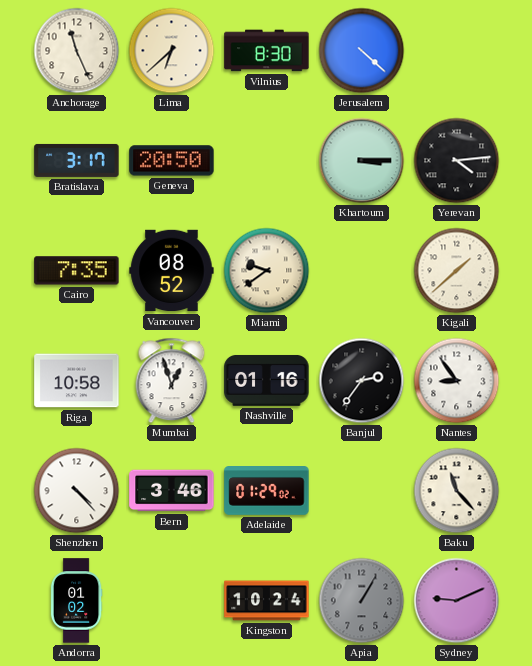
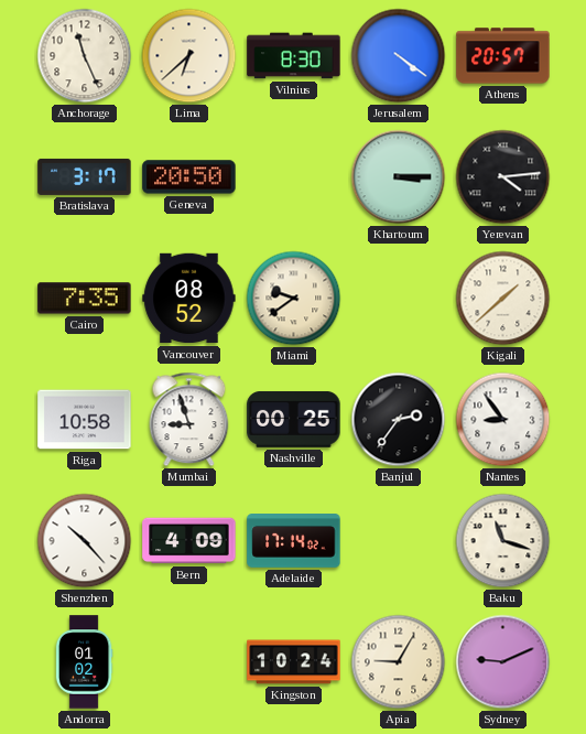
Jerusalem: 4:22 -> 4:21 (399, 56)
Athens: none -> 20:57 (503, 56)
Mumbai: 12:57 -> 8:57 (189, 420)
Nashville: 01:16 -> 00:25 (294, 419)
Shenzhen: 4:23 -> 10:23 (85, 541)
Bern: 3:46 -> 4:09 (189, 541)
Adelaide: 01:29 -> 17:14 (294, 541)
Baku: 11:23 -> 11:18 (503, 541)
Apia: 1:05 -> 9:05 (399, 662)
Apia dial: grey -> cream (399, 662)
